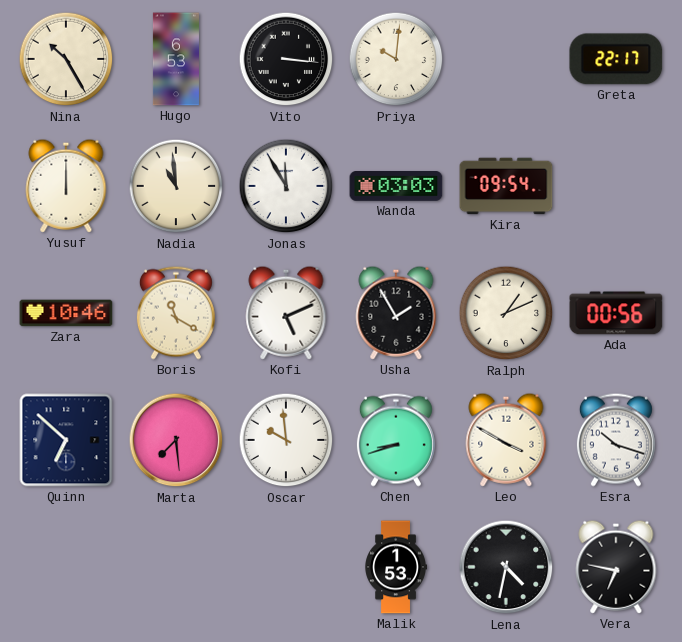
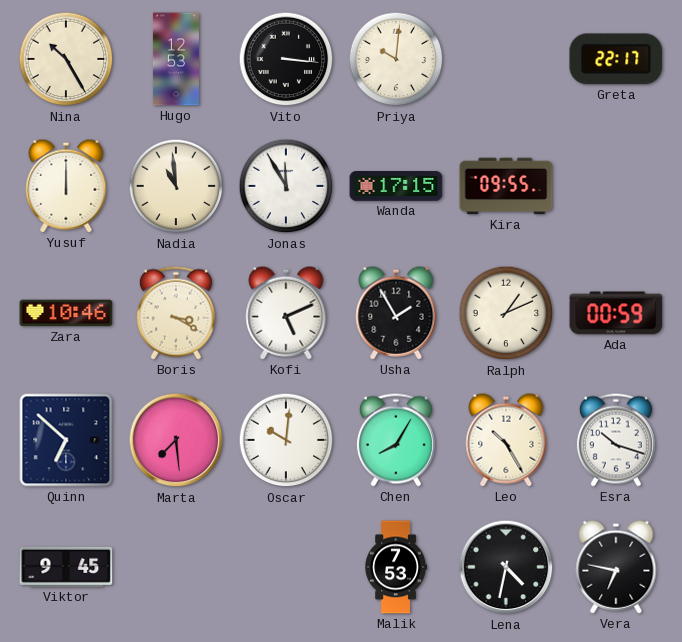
Hugo: 6:53 -> 12:53 (176, 59)
Wanda: 03:03 -> 17:15 (396, 187)
Kira: 09:54 -> 09:55 (506, 186)
Boris: 11:20 -> 3:20 (176, 313)
Ada: 00:56 -> 00:59 (616, 313)
Oscar: 9:59 -> 10:01 (286, 440)
Chen: 8:42 -> 8:05 (396, 440)
Leo: 3:50 -> 10:25 (506, 440)
Viktor: none -> 9:45 (66, 567)
Malik: 1:53 -> 7:53 (395, 567)
